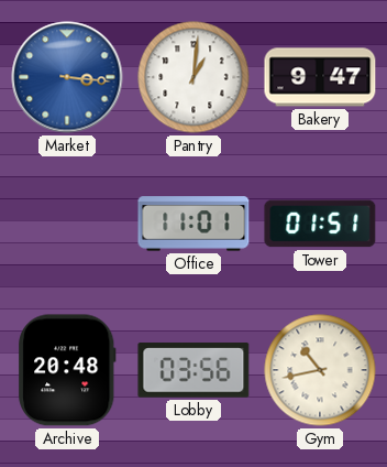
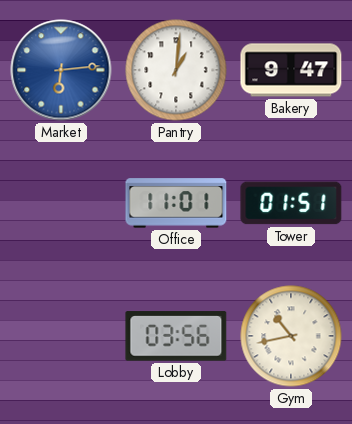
Market: 3:16 -> 6:14 (61, 70)
Archive: 20:48 -> none (67, 370)
